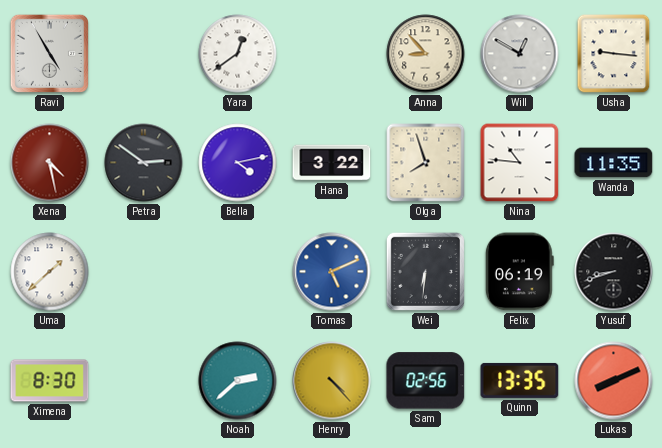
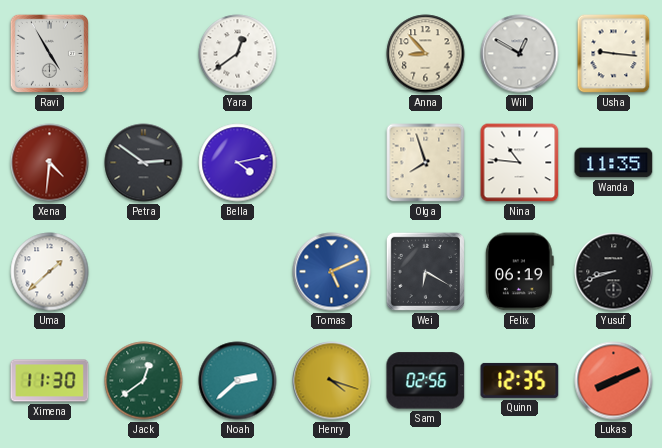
Xena: 4:28 -> 4:31 (50, 163)
Hana: 3:22 -> none (332, 163)
Wei: 6:31 -> 6:20 (425, 271)
Ximena: 8:30 -> 11:30 (50, 381)
Jack: none -> 12:39 (144, 381)
Henry: 4:23 -> 4:18 (332, 381)
Quinn: 13:35 -> 12:35 (520, 380)
